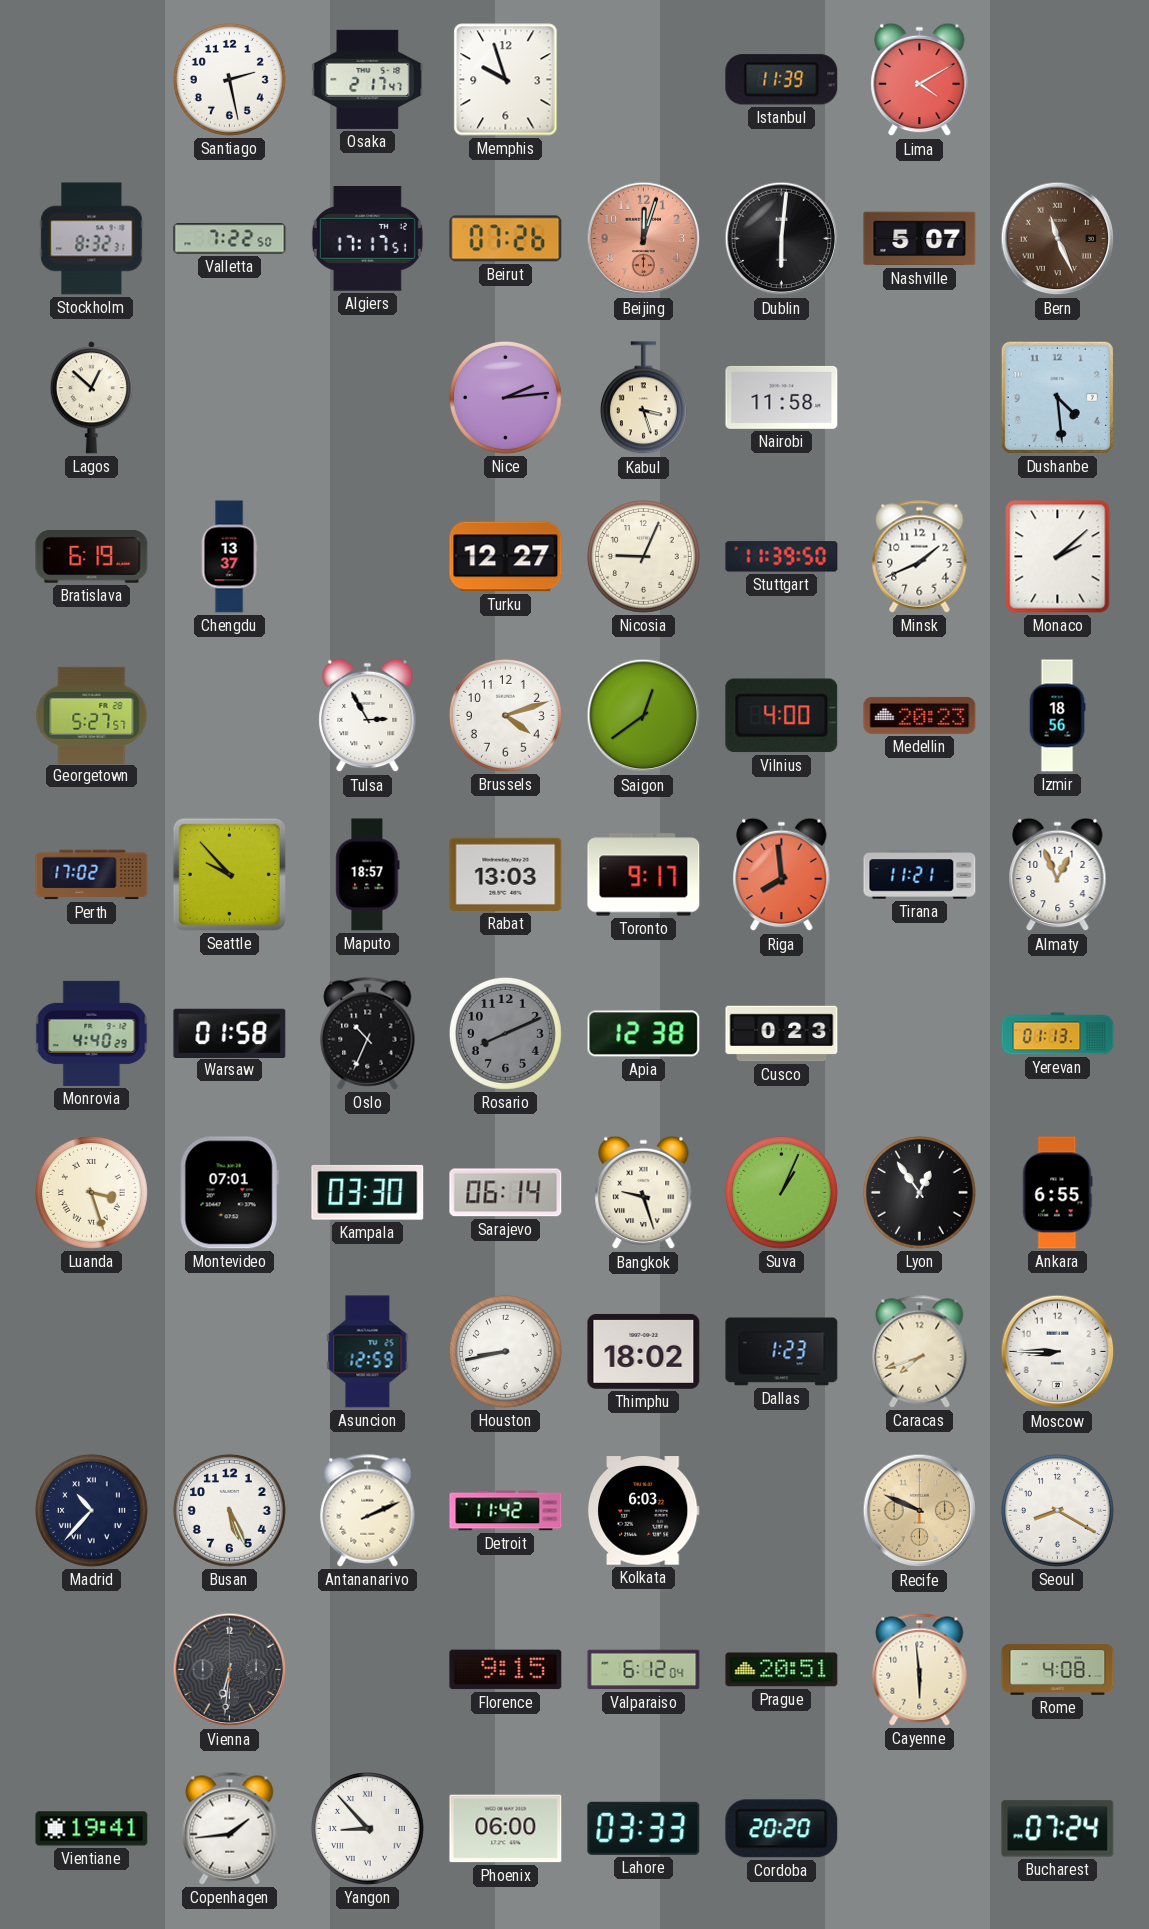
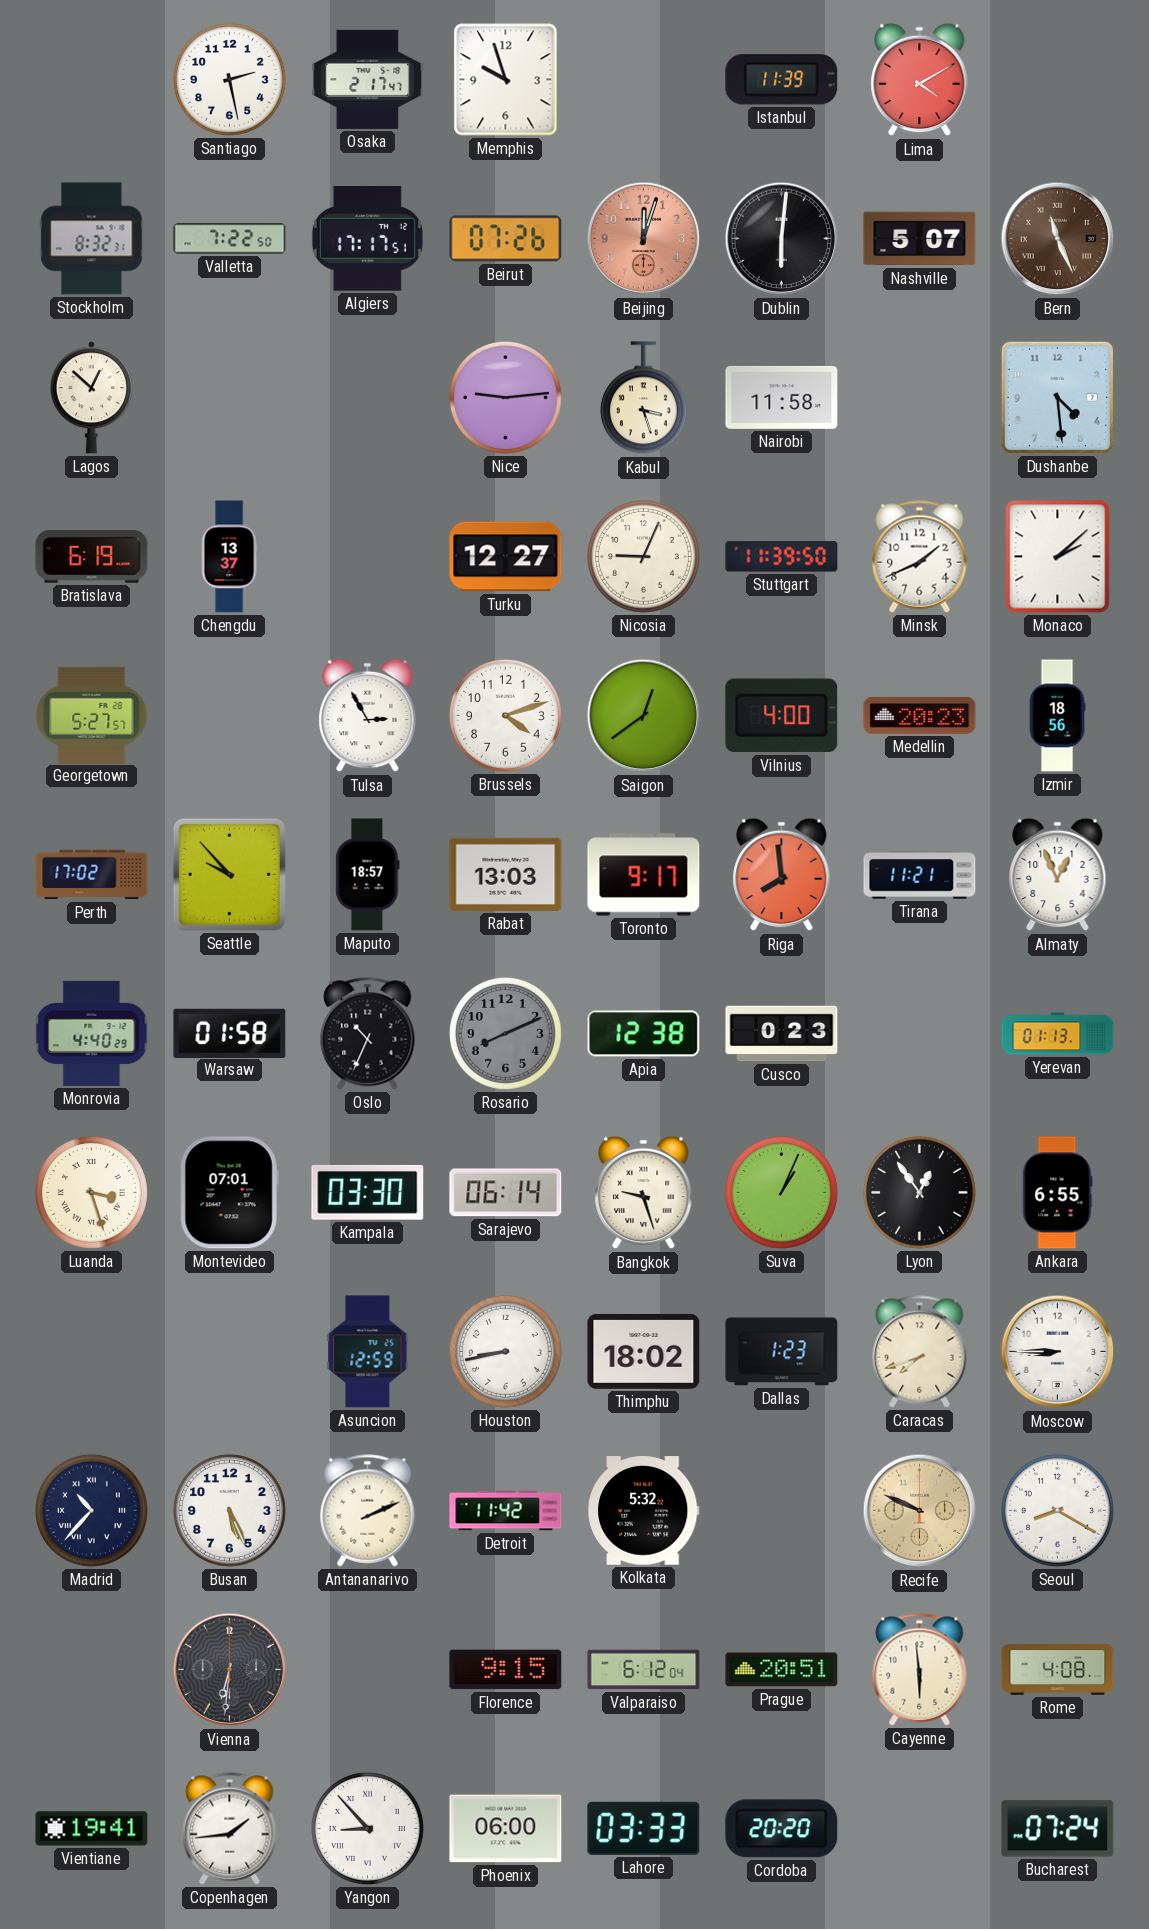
Nice: 2:14 -> 9:14 (505, 397)
Kolkata: 6:03 -> 5:32 (643, 1511)
